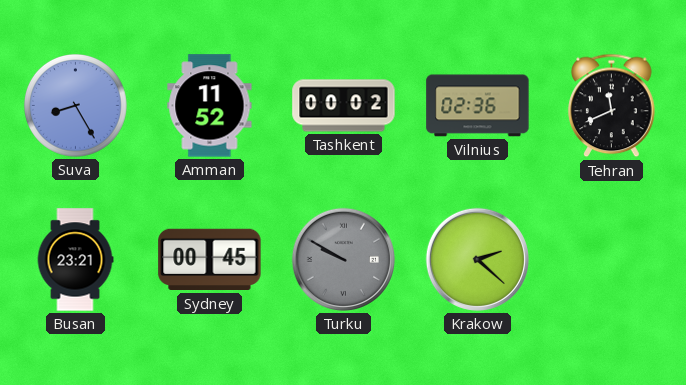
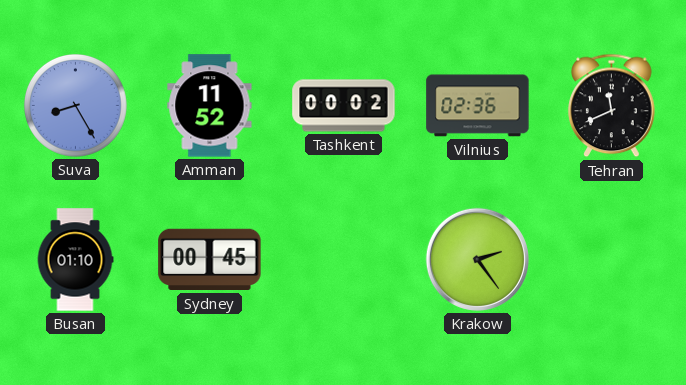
Busan: 23:21 -> 01:10 (75, 260)
Turku: 9:50 -> none (343, 259)
Krakow: 2:22 -> 2:24 (477, 259)
